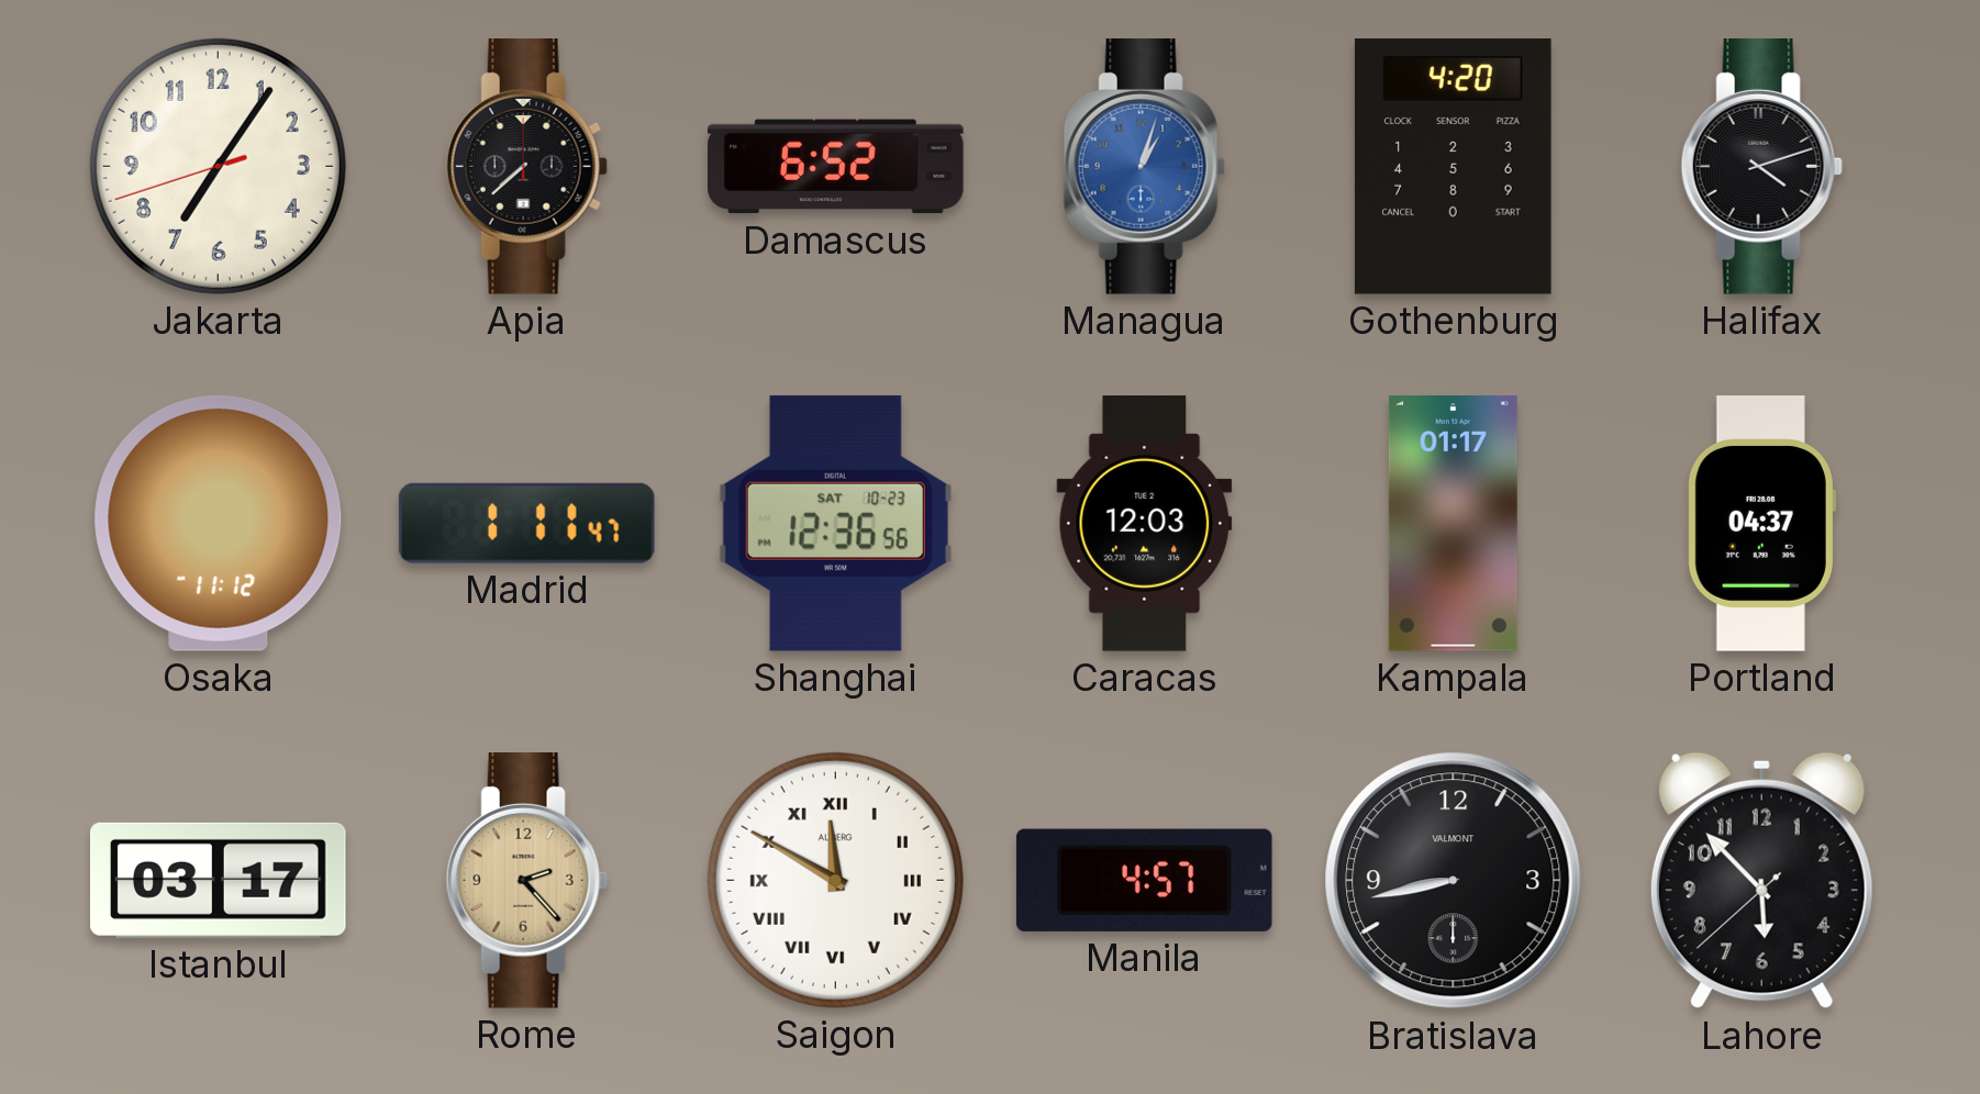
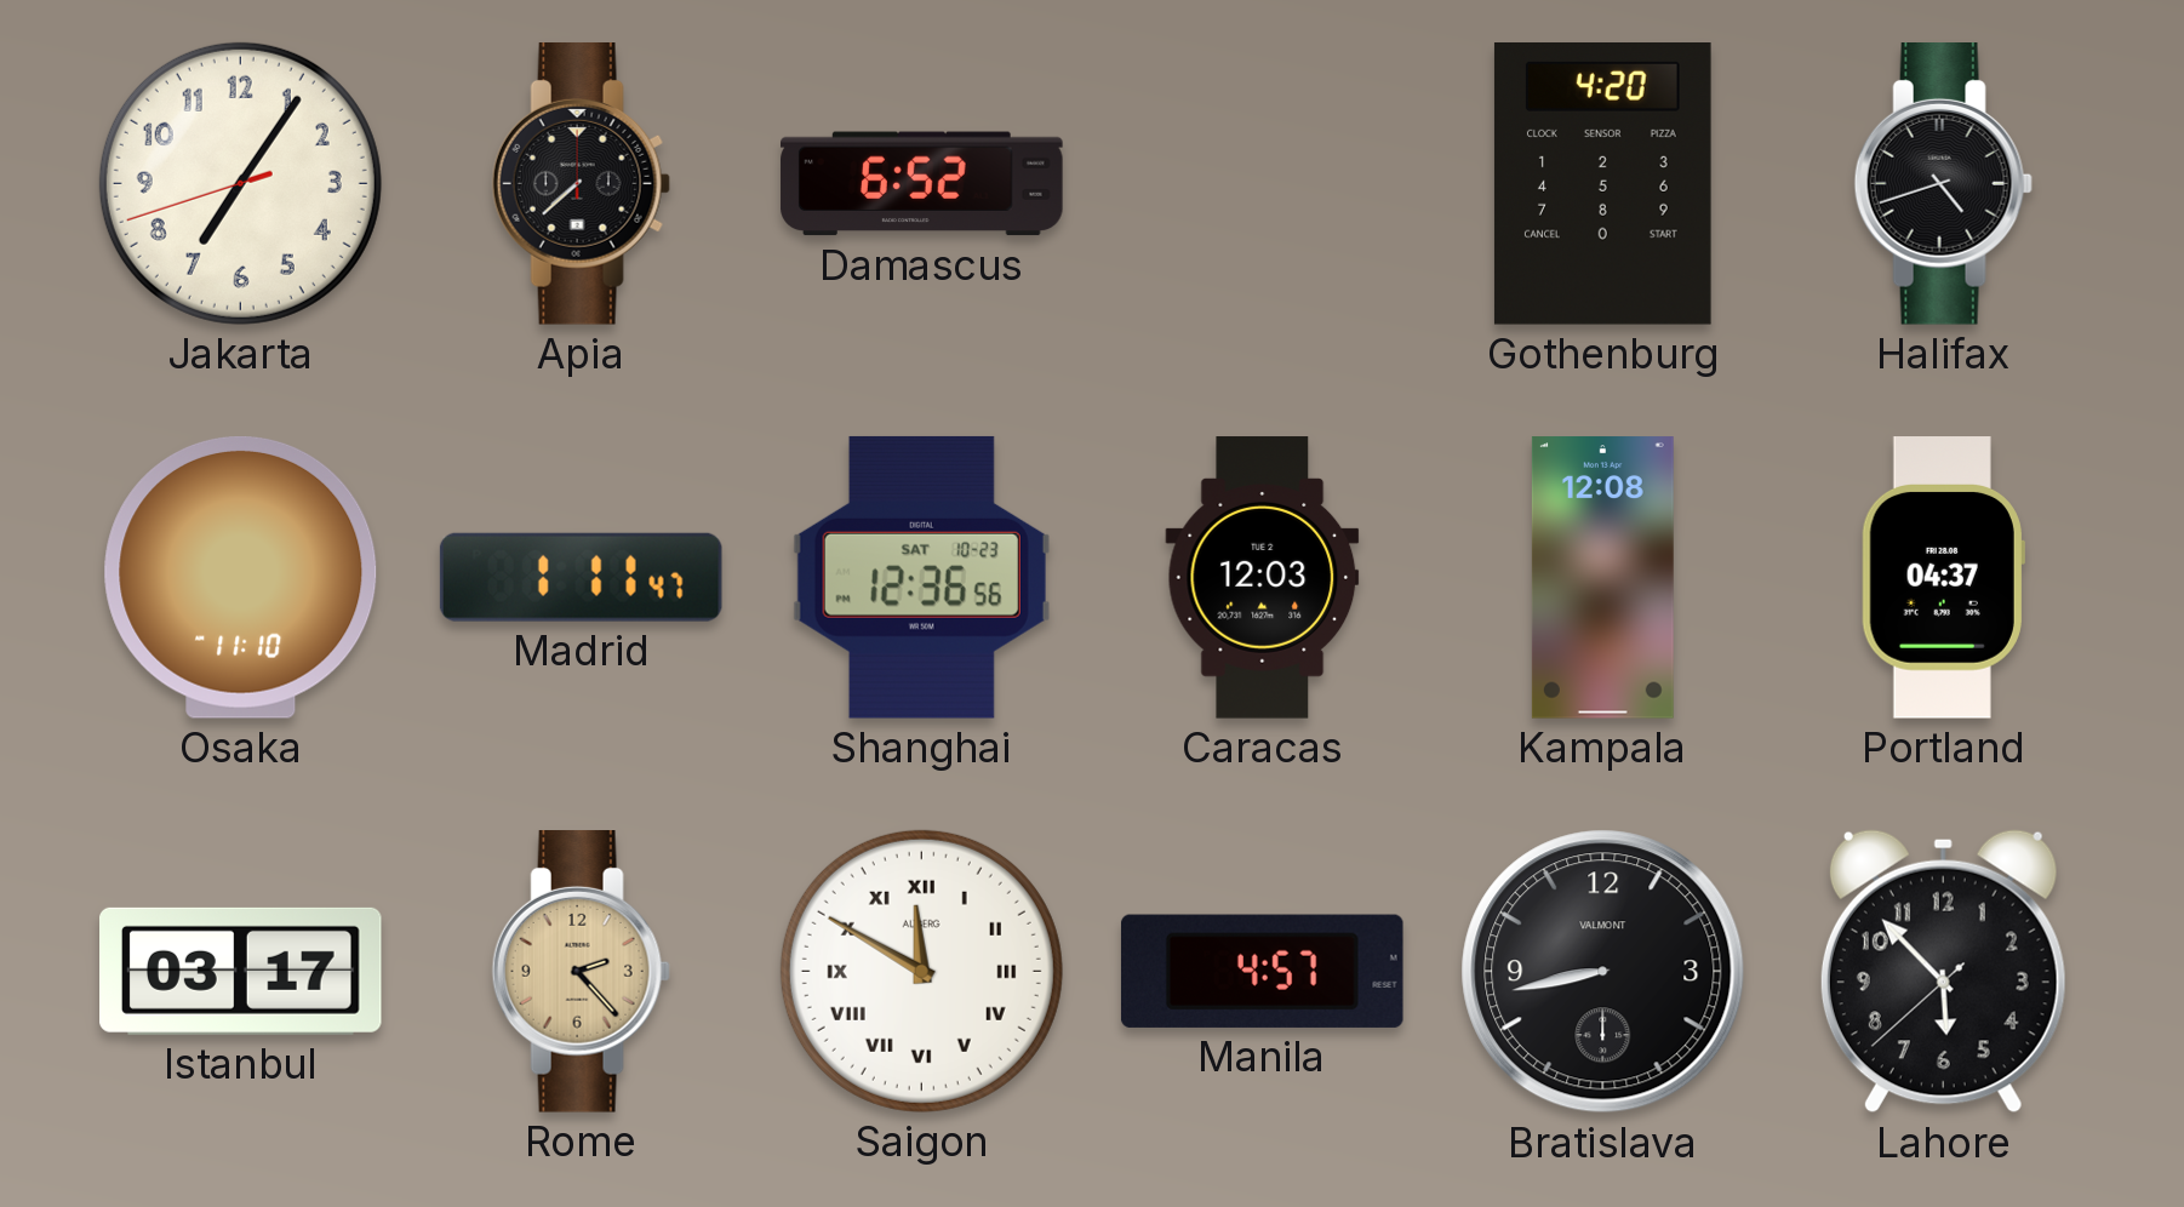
Managua: 1:03 -> none (1144, 167)
Halifax: 4:12 -> 4:42 (1943, 184)
Osaka: 11:12 -> 11:10 (241, 577)
Kampala: 01:17 -> 12:08 (1602, 578)
